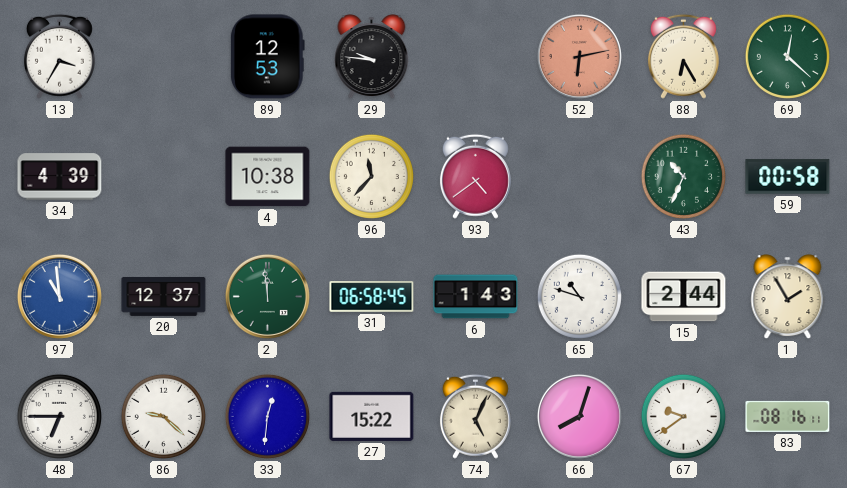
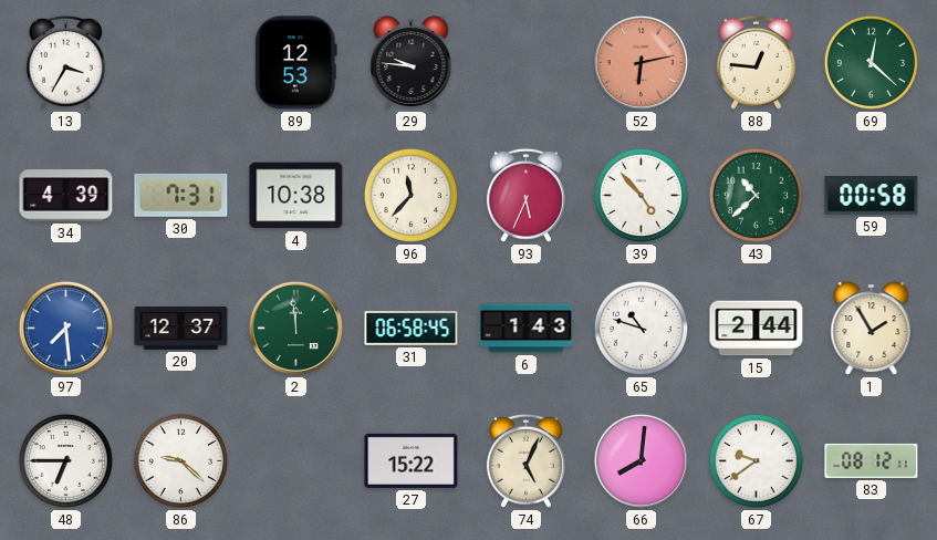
88: 6:25 -> 12:46 (756, 62)
30: none -> 7:31 (181, 195)
93: 4:39 -> 5:34 (525, 195)
39: none -> 4:53 (641, 195)
43: 10:34 -> 10:38 (756, 195)
97: 10:59 -> 7:29 (65, 328)
33: 12:31 -> none (267, 416)
66: 8:03 -> 8:01 (641, 460)
83: 08:16 -> 08:12 (872, 460)
